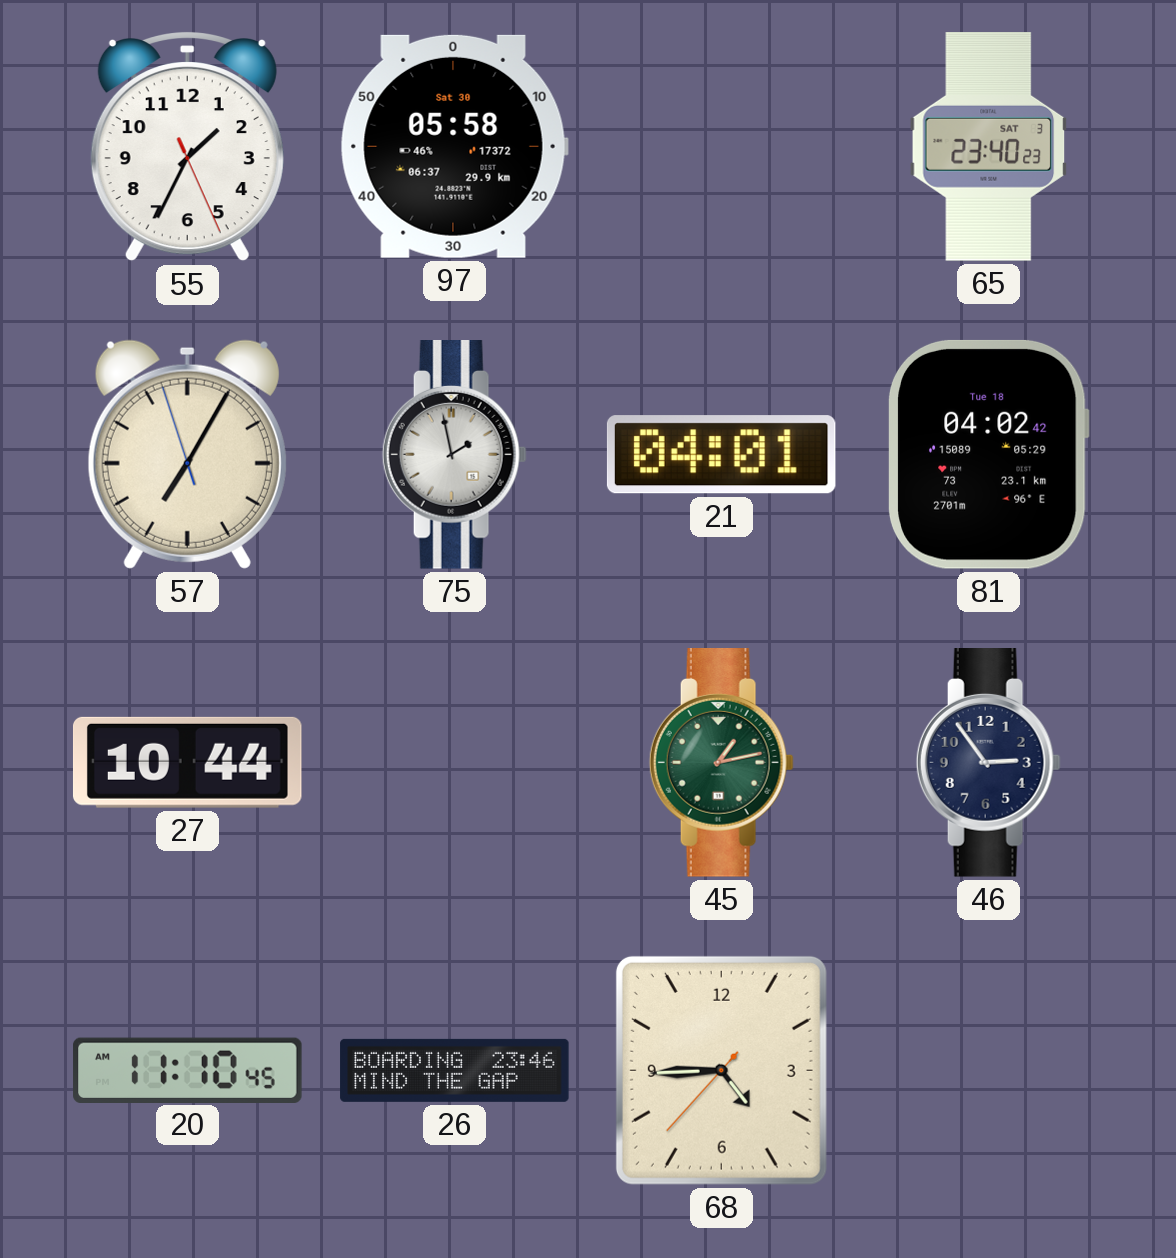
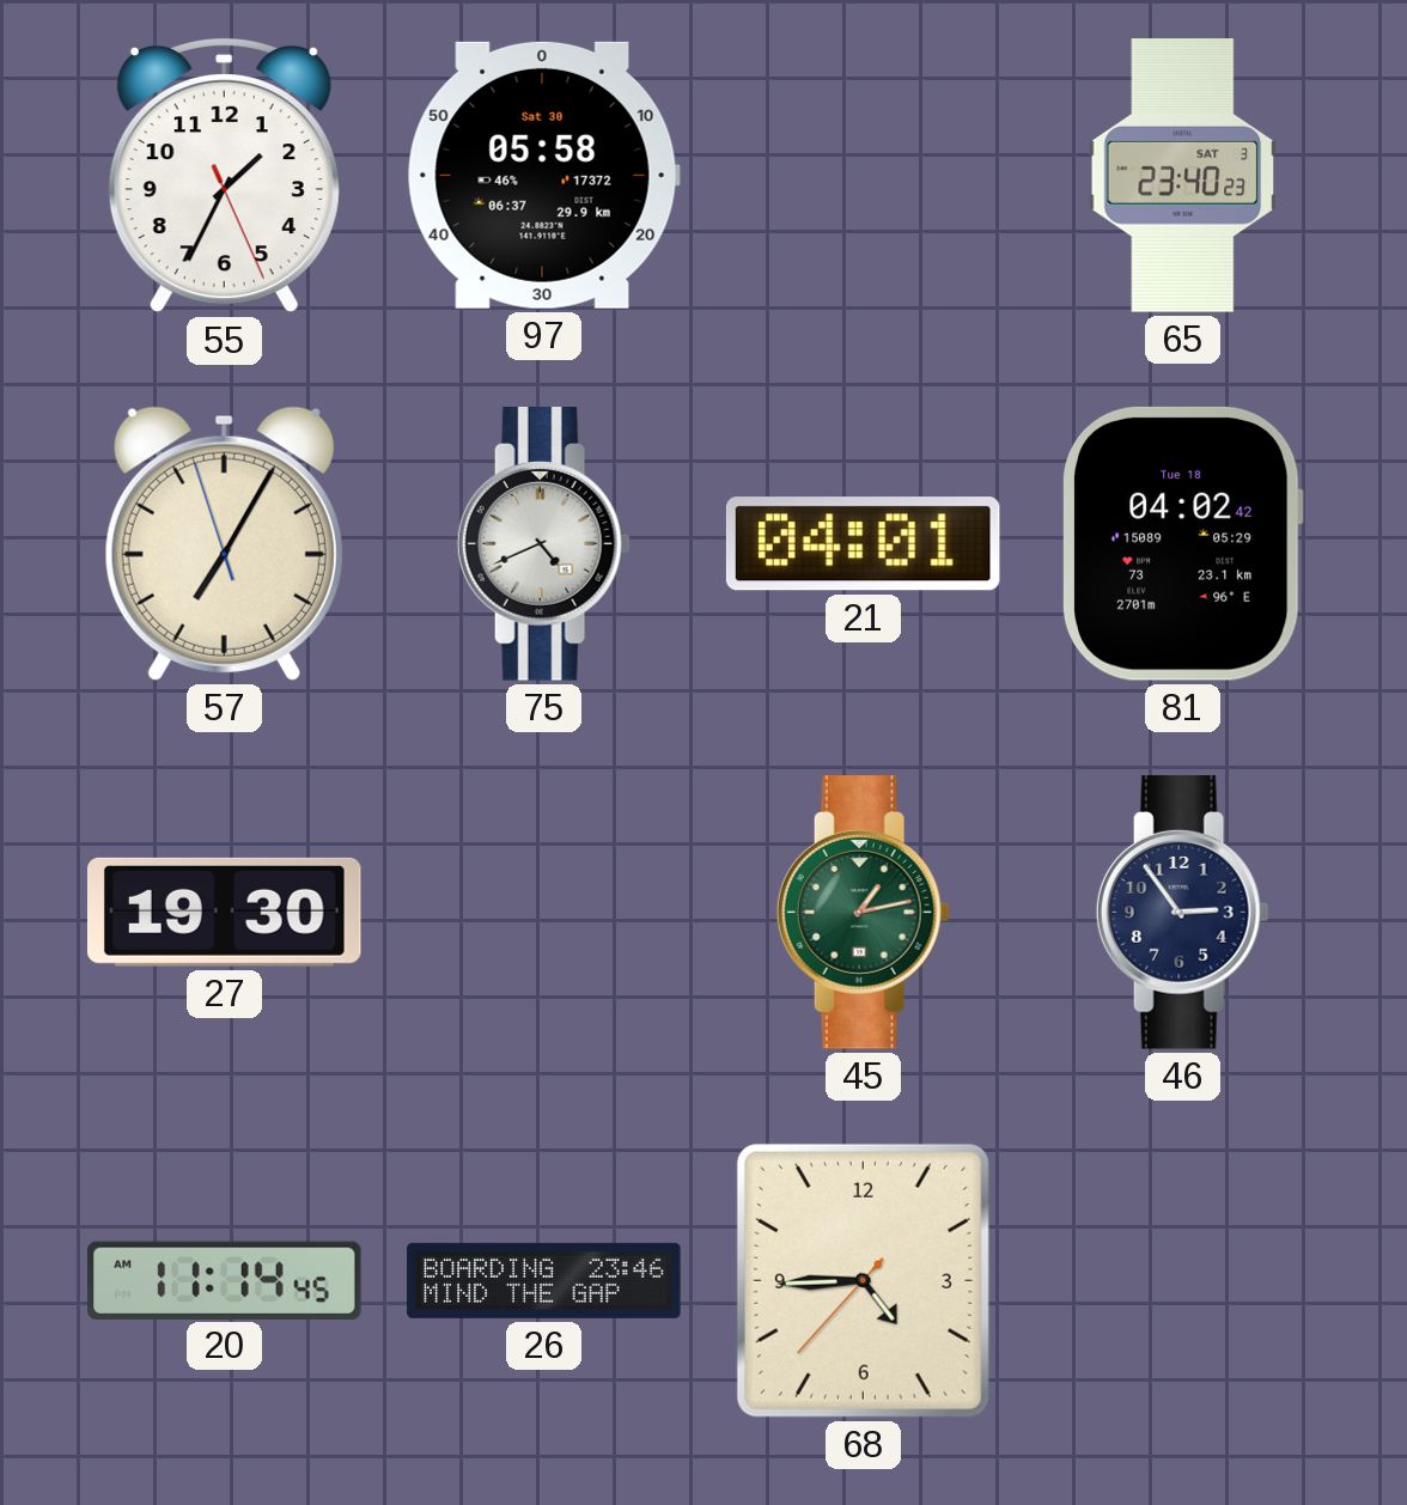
75: 1:58 -> 4:41 (543, 544)
27: 10:44 -> 19:30 (224, 912)
20: 11:10 -> 11:14 (225, 1280)
